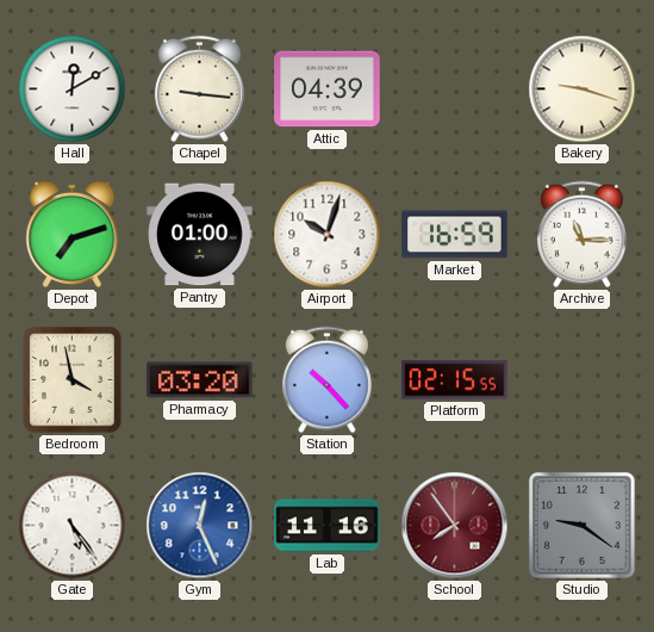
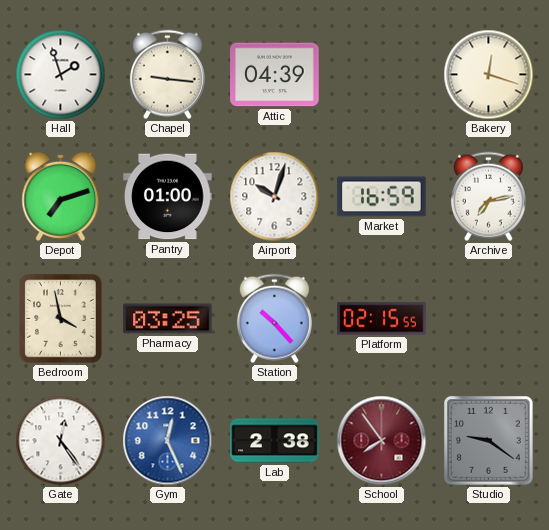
Hall: 12:10 -> 1:57 (61, 75)
Bakery: 9:18 -> 12:18 (489, 75)
Archive: 11:15 -> 7:13 (488, 197)
Pharmacy: 03:20 -> 03:25 (168, 319)
Gate: 5:24 -> 12:24 (61, 441)
Lab: 11:16 -> 2:38 (275, 441)
